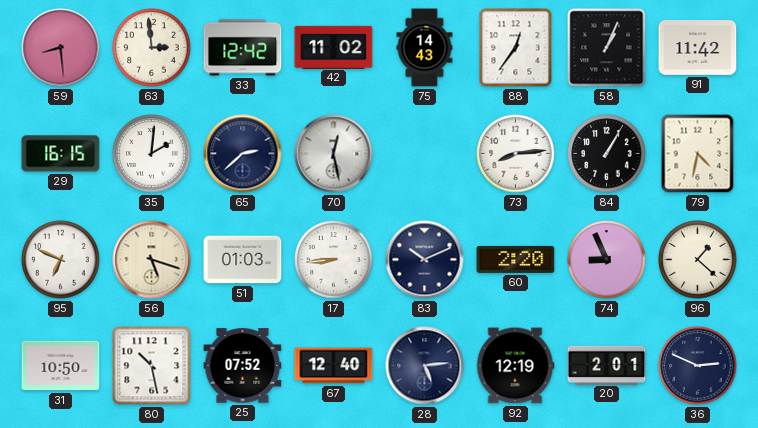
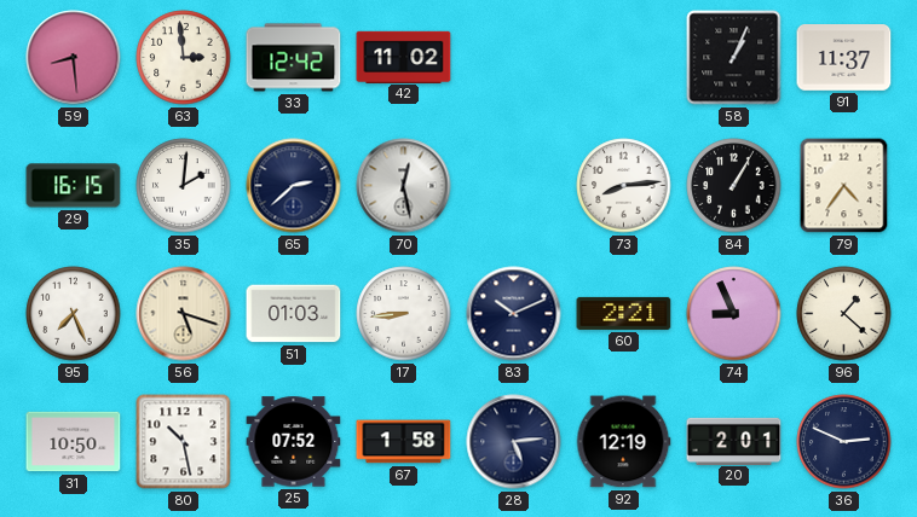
75: 14:43 -> none (425, 48)
88: 12:36 -> none (516, 48)
91: 11:42 -> 11:37 (844, 58)
79: 4:32 -> 4:36 (844, 186)
95: 6:49 -> 7:26 (74, 314)
60: 2:20 -> 2:21 (624, 313)
67: 12:40 -> 1:58 (404, 442)
